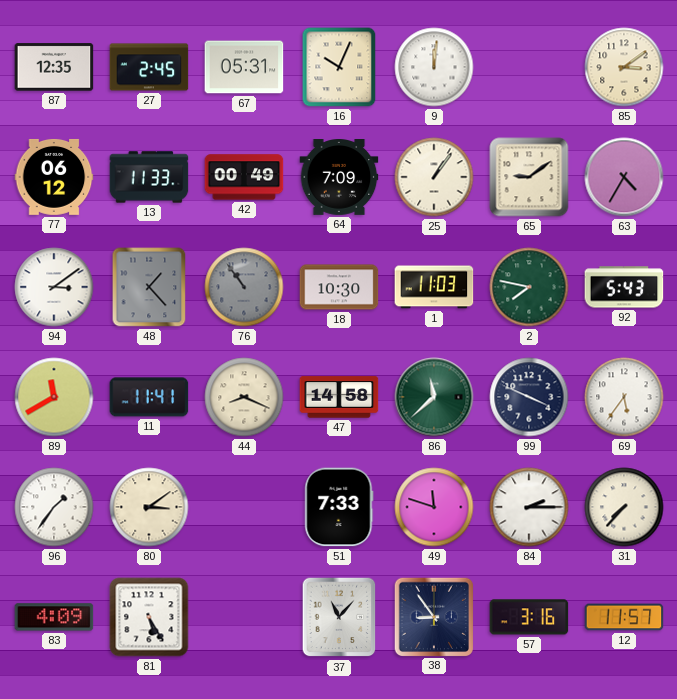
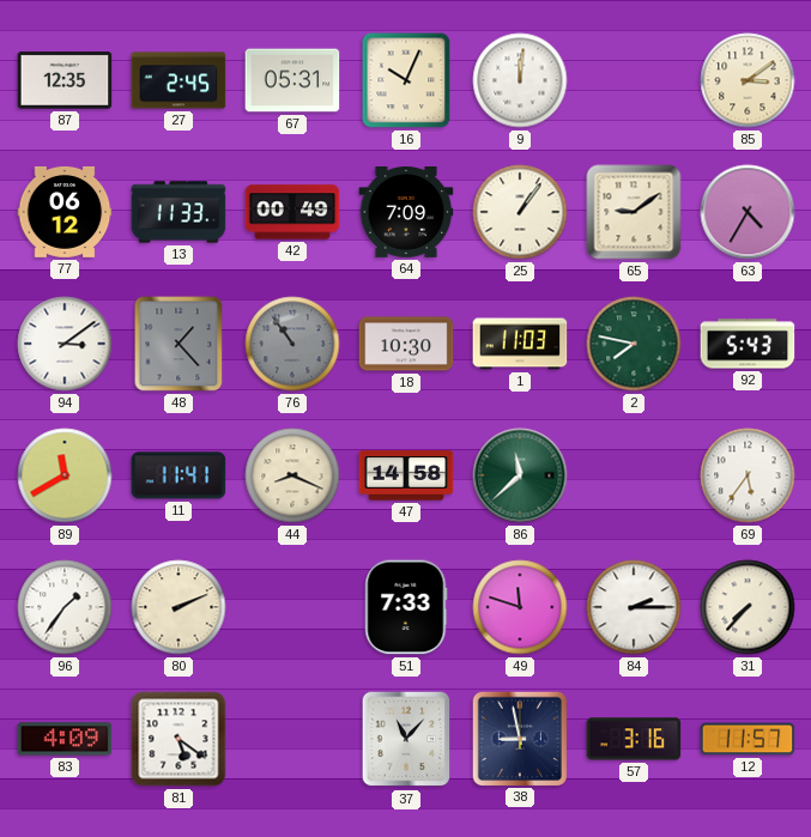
99: 3:49 -> none (529, 397)
80: 3:09 -> 2:11 (178, 607)
81: 5:25 -> 5:21 (178, 739)
38: 8:54 -> 8:58 (519, 738)
